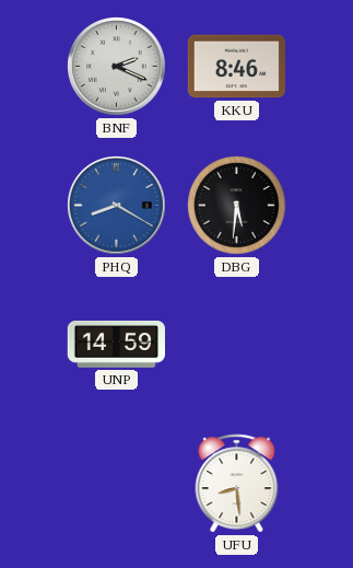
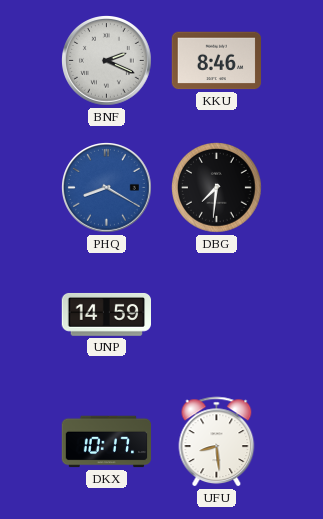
DBG: 5:31 -> 7:31 (217, 188)
DKX: none -> 10:17 (107, 442)
